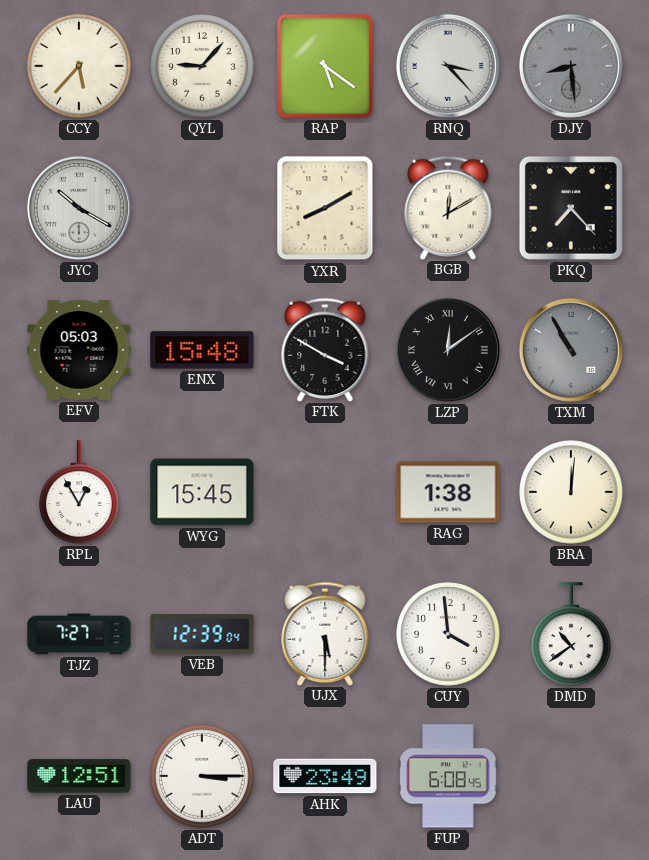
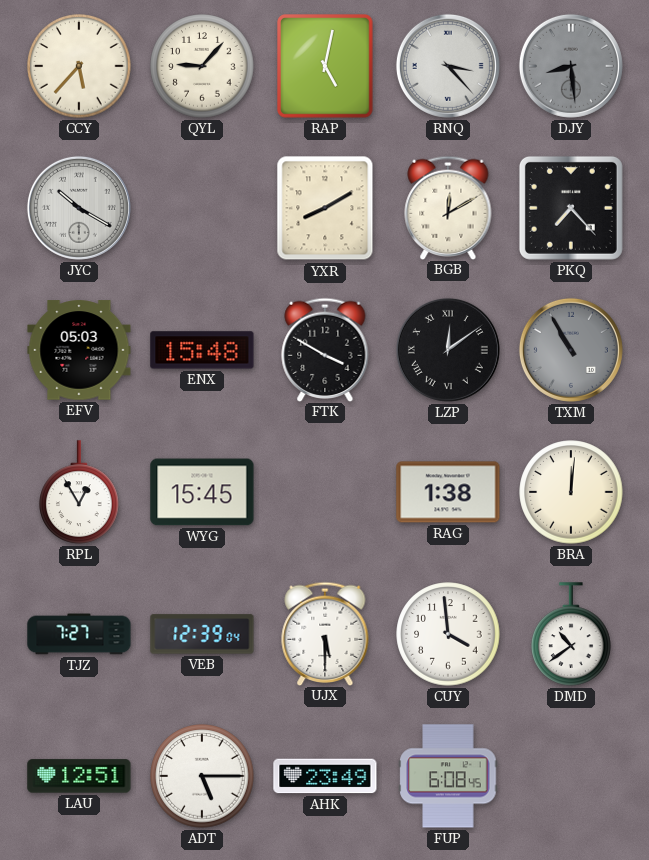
RAP: 5:21 -> 5:02 (326, 67)
ADT: 3:15 -> 5:15 (202, 776)
